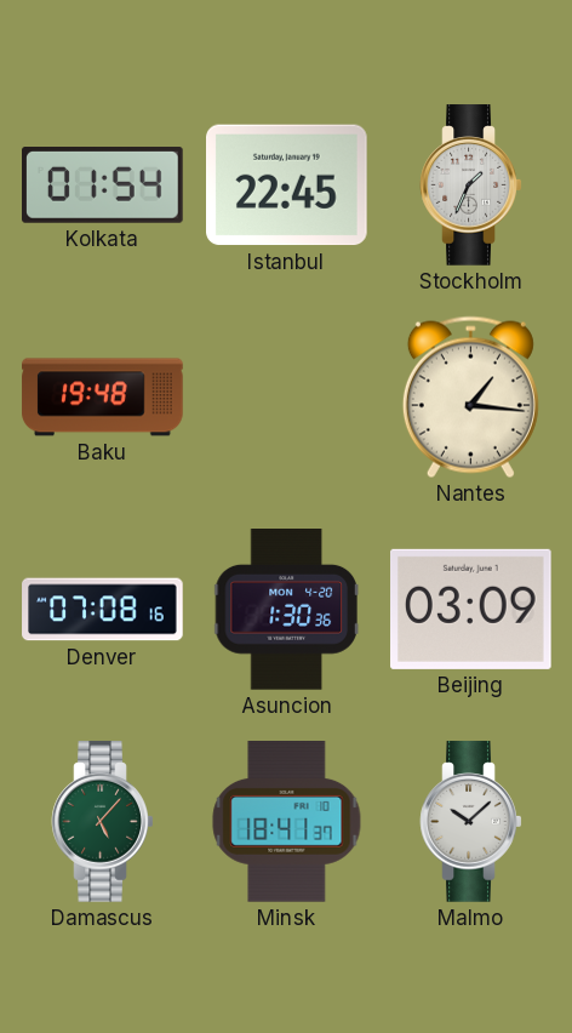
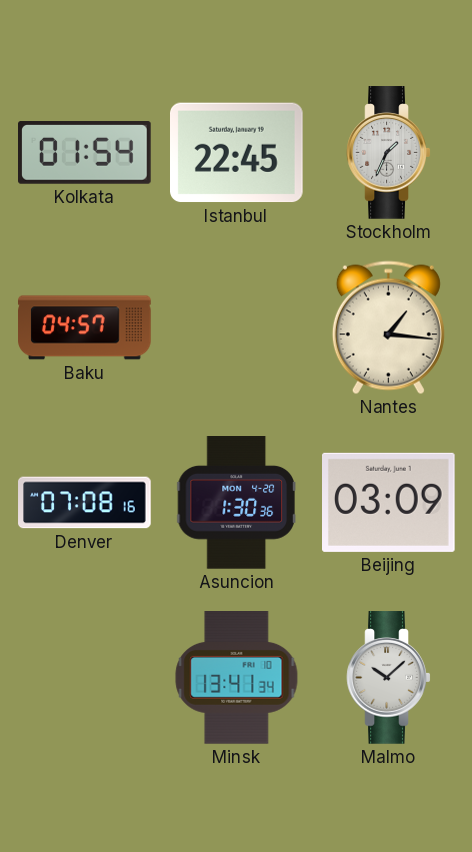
Baku: 19:48 -> 04:57 (85, 328)
Damascus: 5:07 -> none (103, 822)
Minsk: 18:41 -> 13:41 (237, 678)
